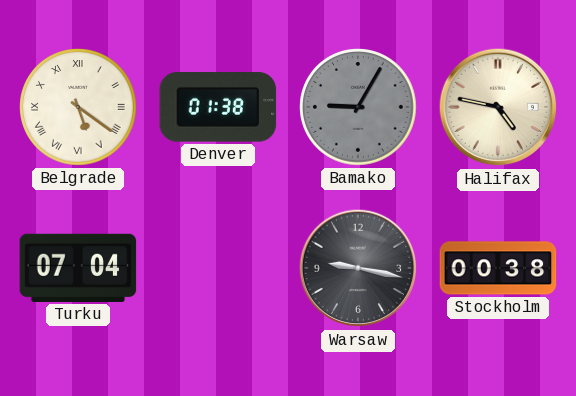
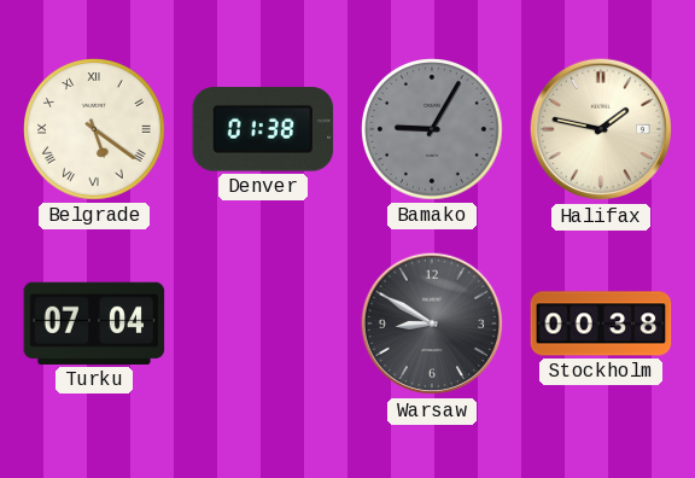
Halifax: 4:47 -> 1:47 (601, 129)
Warsaw: 9:17 -> 8:50 (432, 323)
